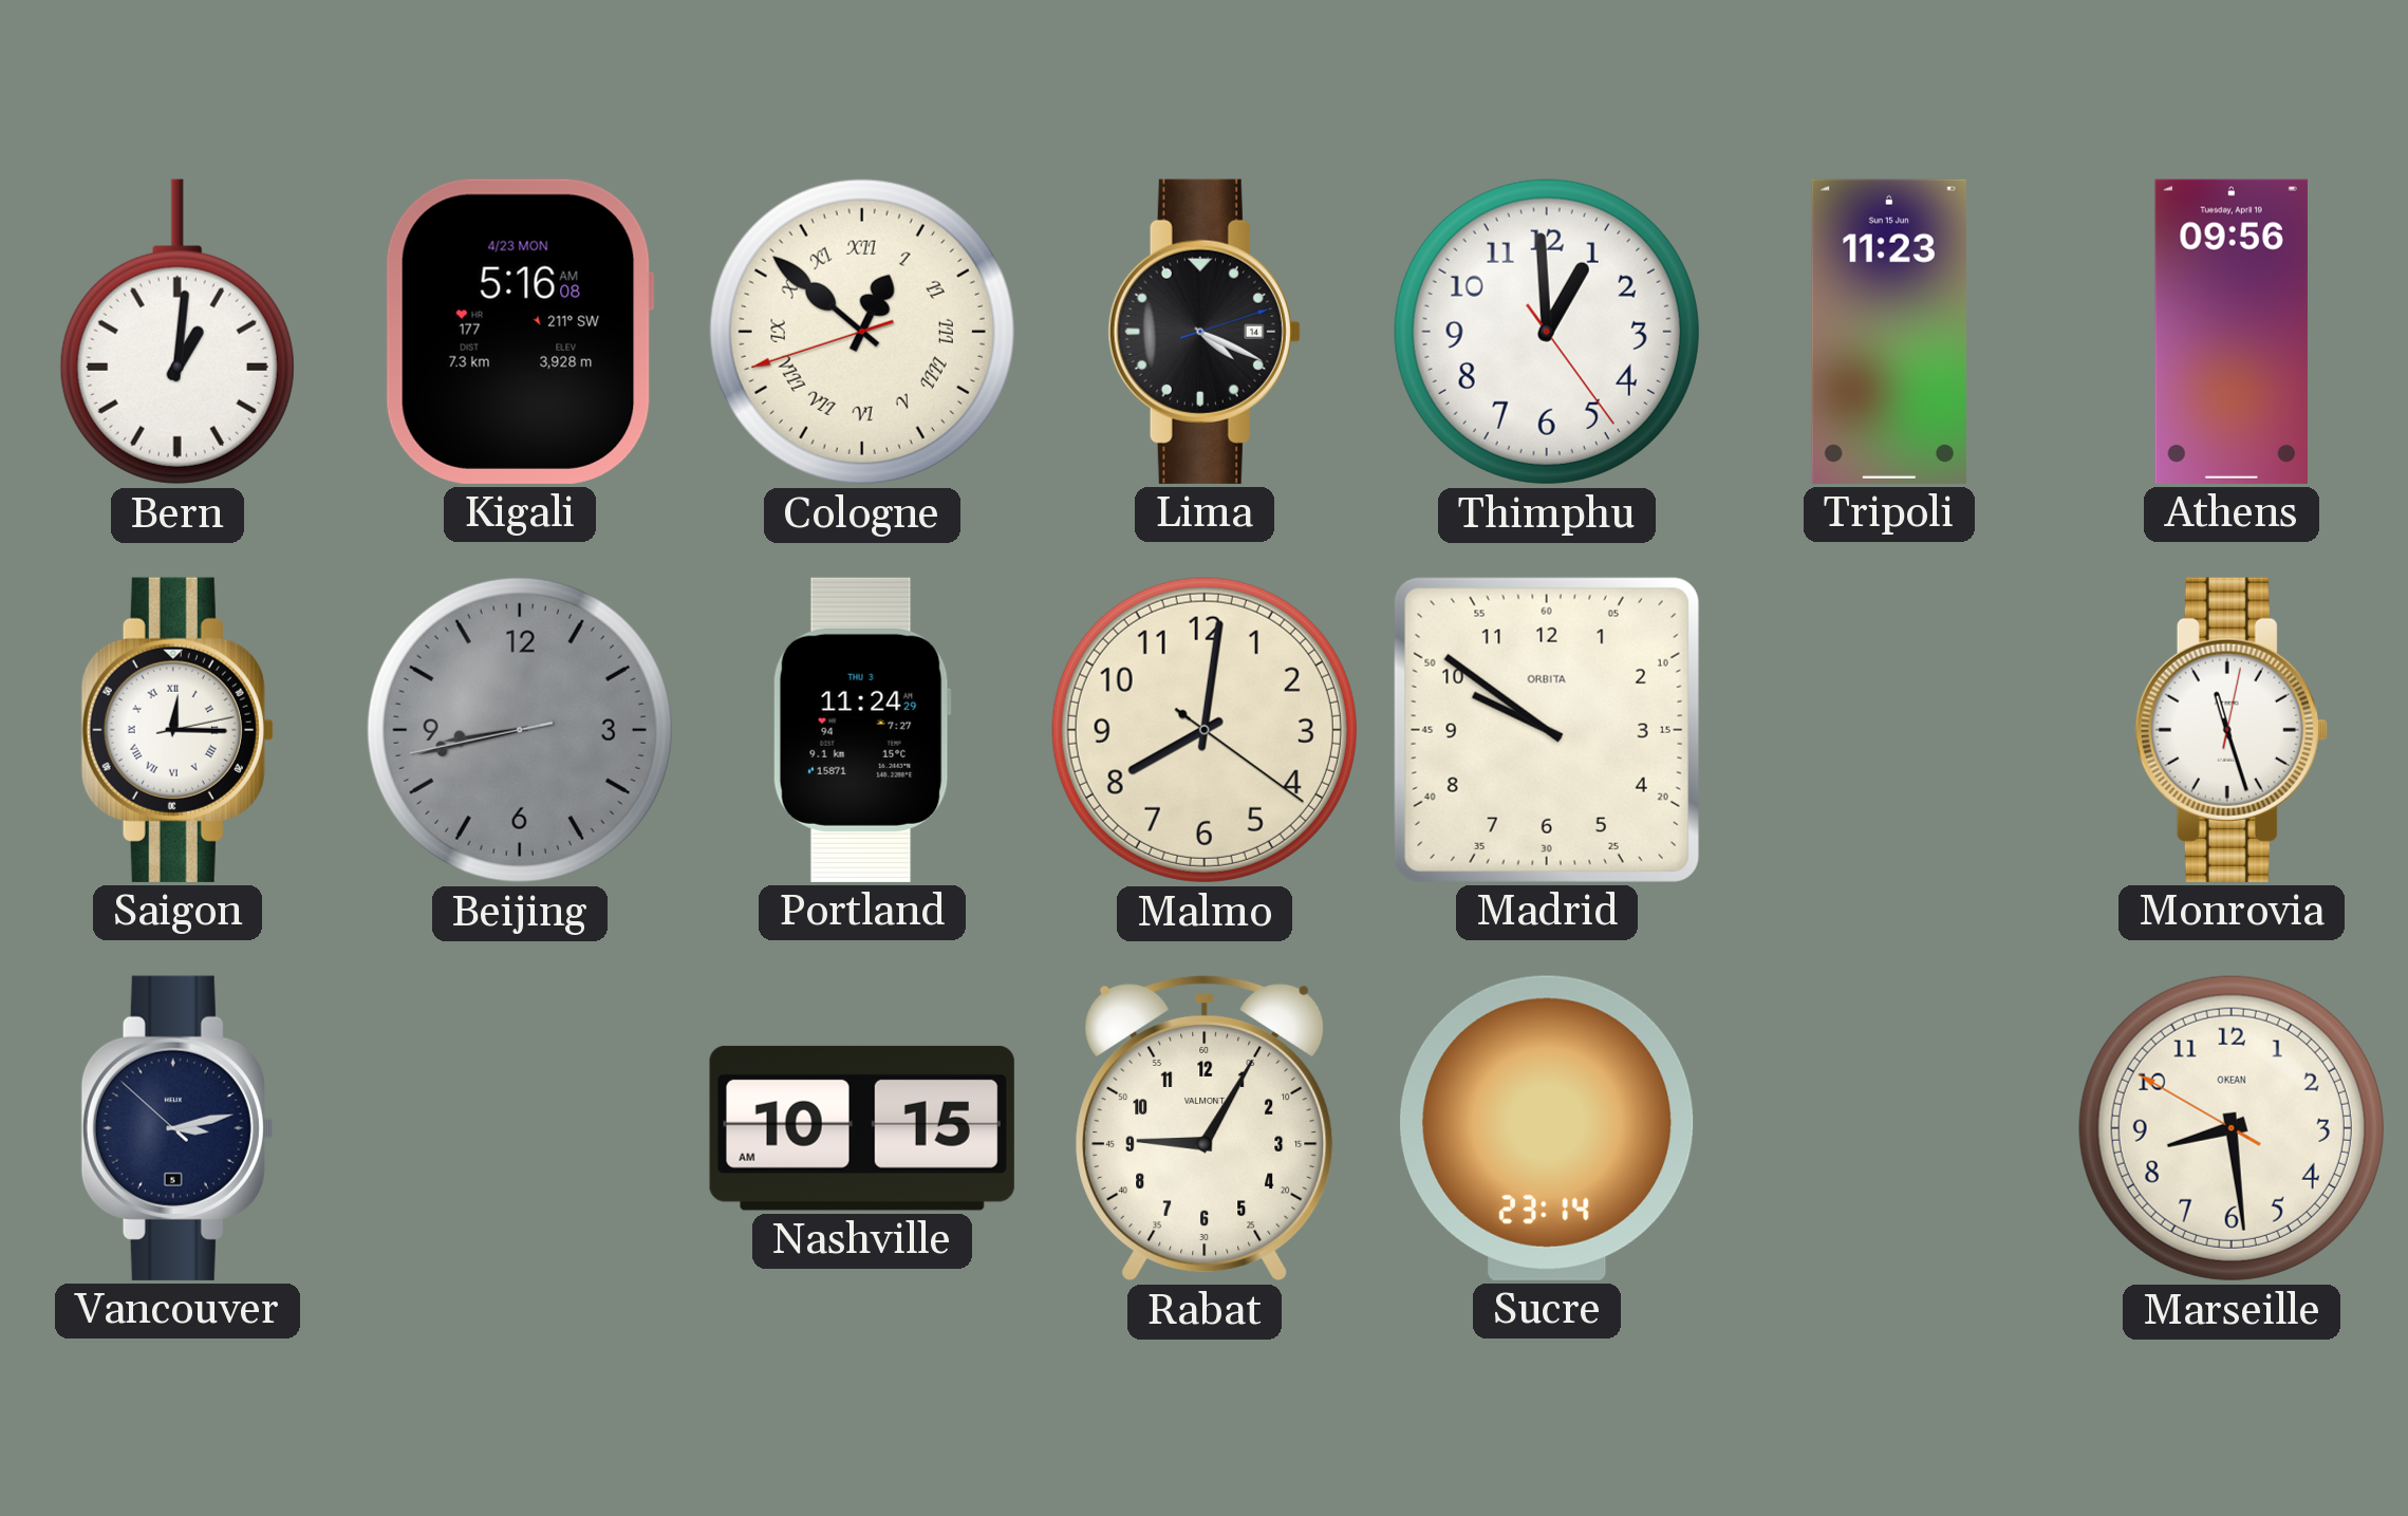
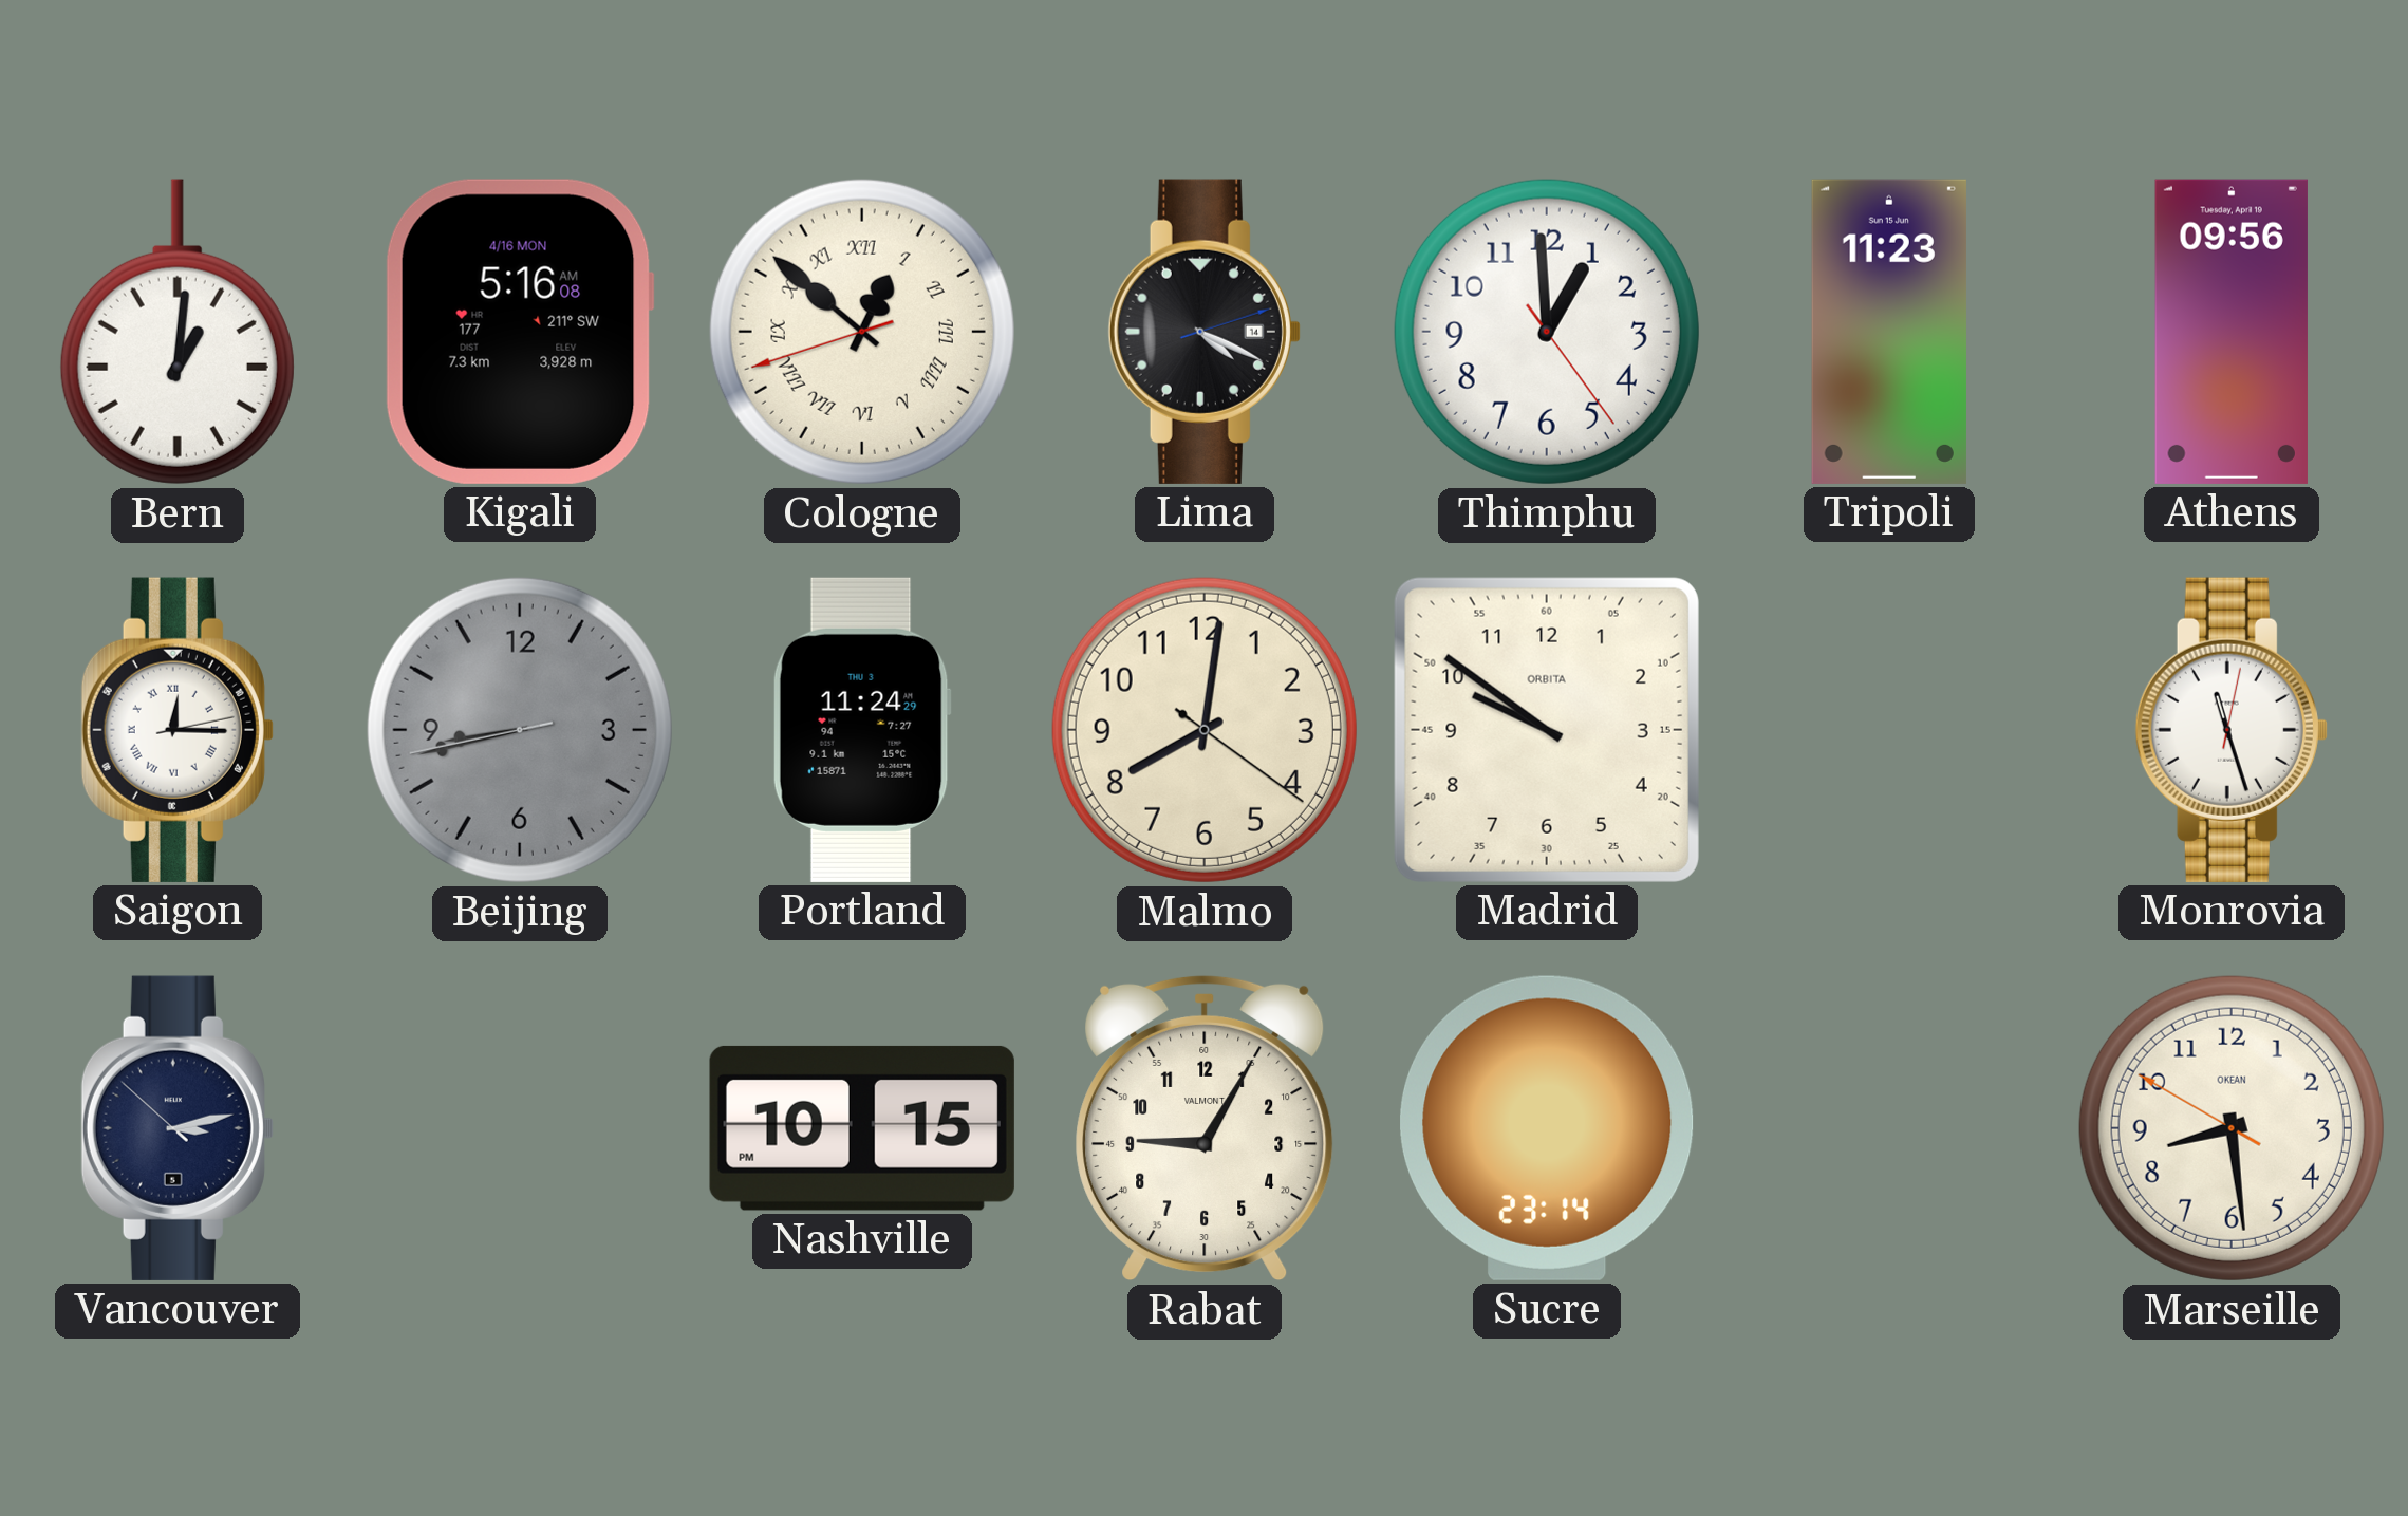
Kigali date: 4/23 MON -> 4/16 MON (520, 332)
Nashville: 10:15 AM -> 10:15 PM (862, 1128)
